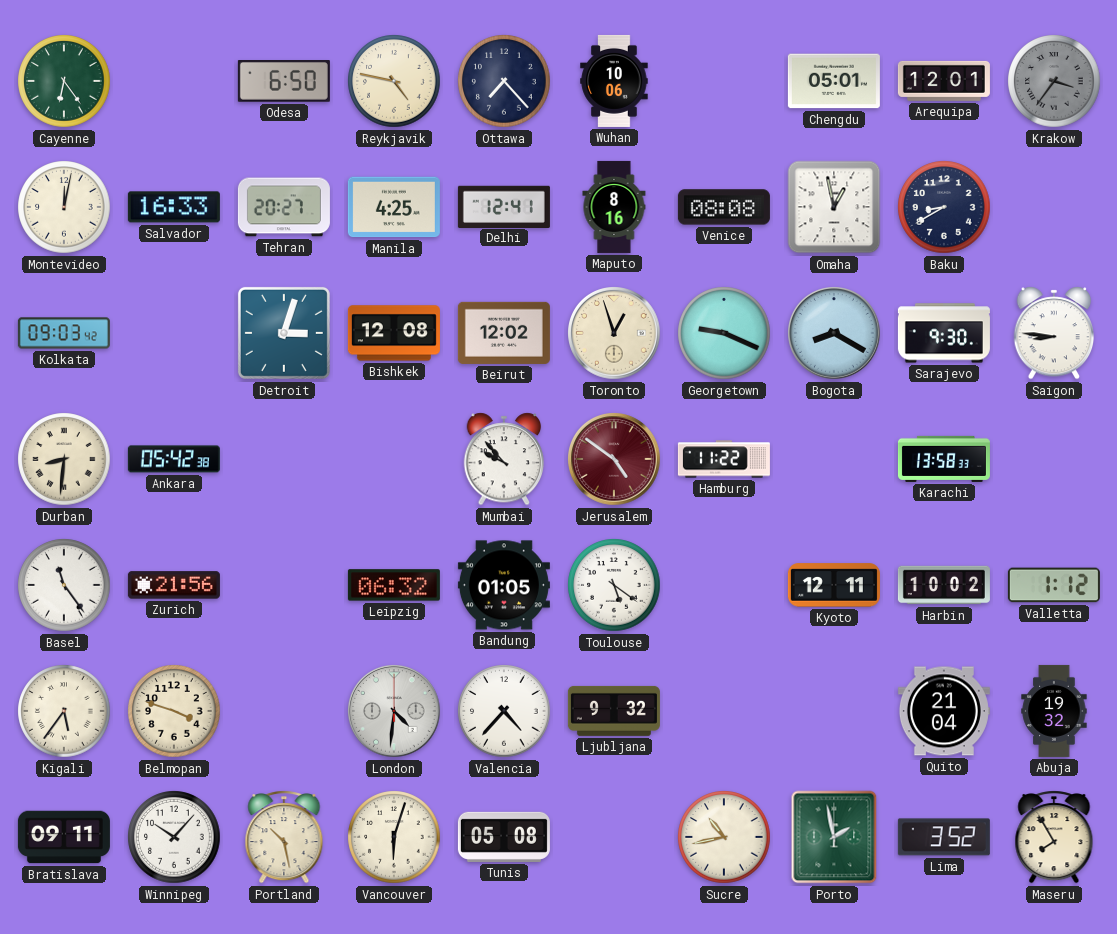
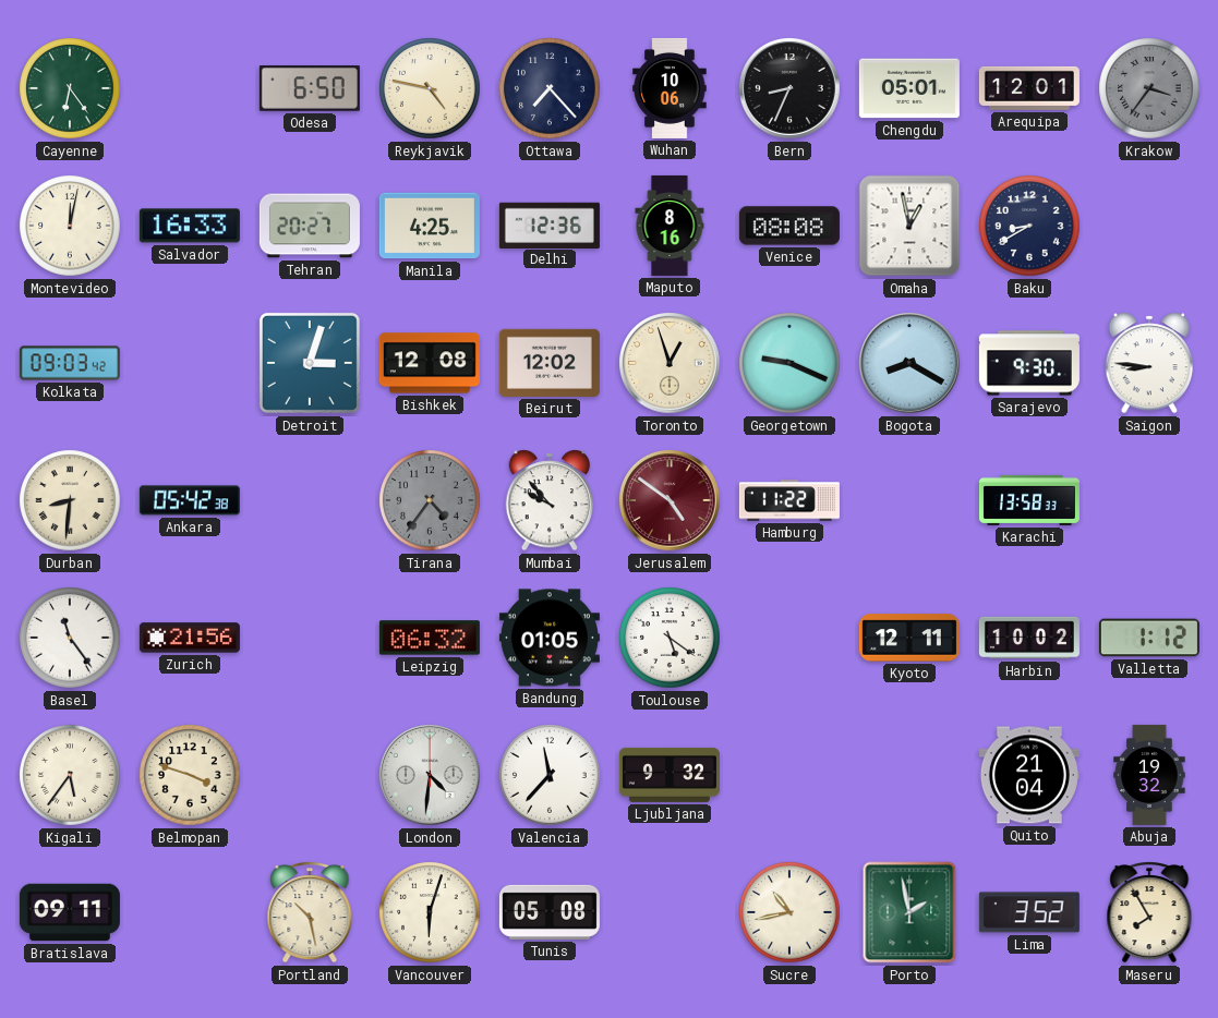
Bern: none -> 8:34 (791, 89)
Delhi: 12:41 -> 12:36 (550, 225)
Tirana: none -> 4:36 (430, 500)
Valencia: 4:37 -> 11:37 (550, 775)
Winnipeg: 10:07 -> none (174, 837)
